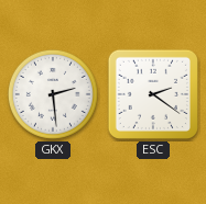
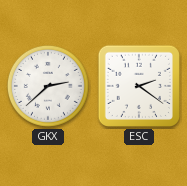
GKX: 2:29 -> 2:38 (48, 86)
